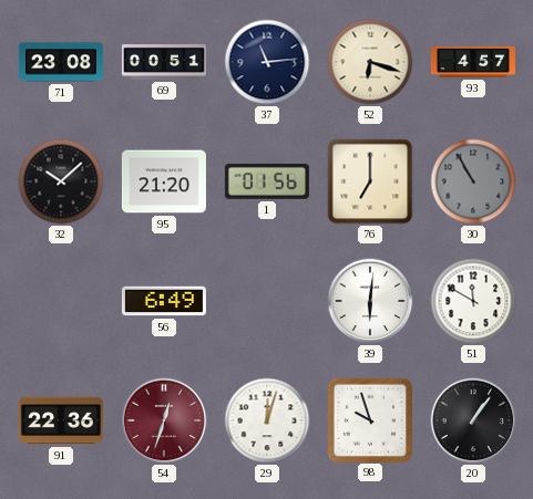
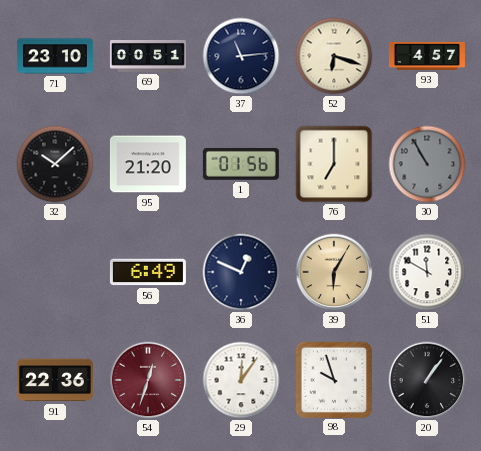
71: 23:08 -> 23:10 (55, 56)
36: none -> 12:49 (241, 272)
39: 6:01 -> 6:05 (334, 272)
39 dial: white -> champagne (334, 272)
29: 12:03 -> 12:06 (241, 380)
